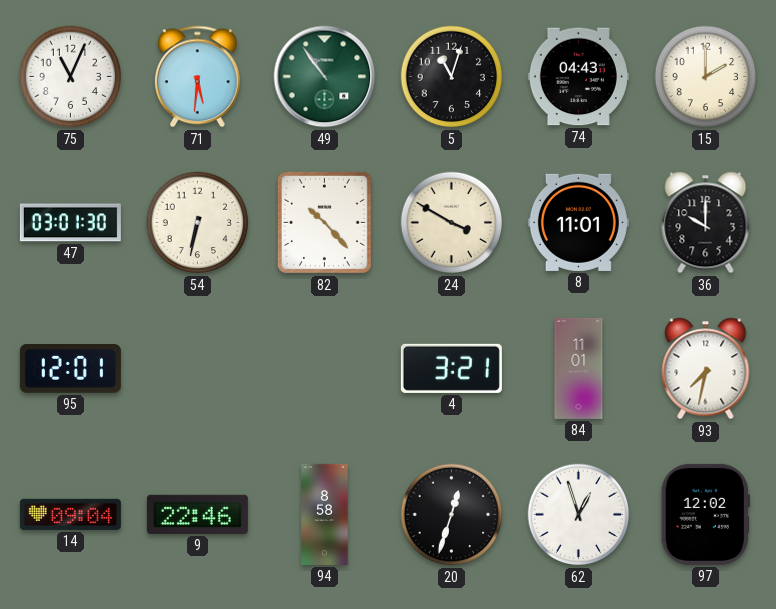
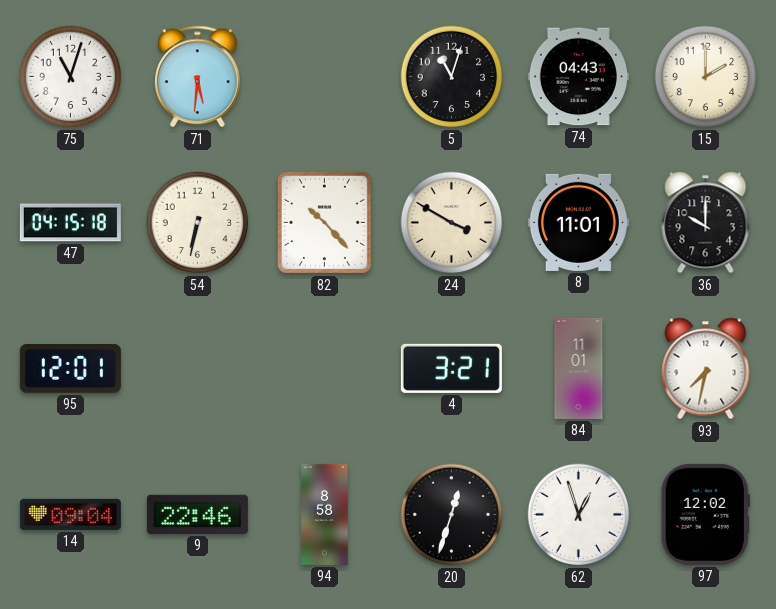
75: 11:04 -> 11:03 (71, 77)
49: 10:54 -> none (325, 77)
47: 03:01 -> 04:15 (70, 223)
